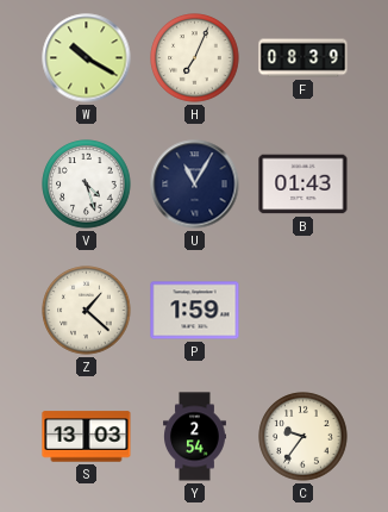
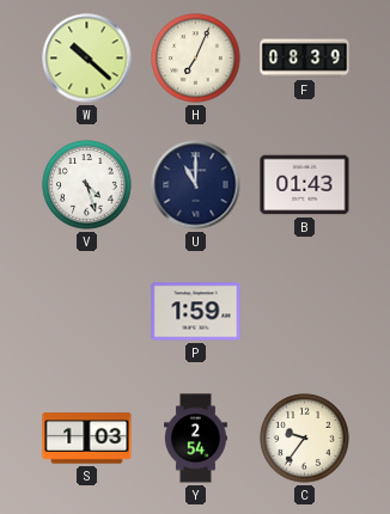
W: 10:20 -> 10:22 (87, 59)
U: 11:05 -> 11:00 (196, 185)
Z: 1:22 -> none (87, 311)
S: 13:03 -> 1:03 (87, 439)
